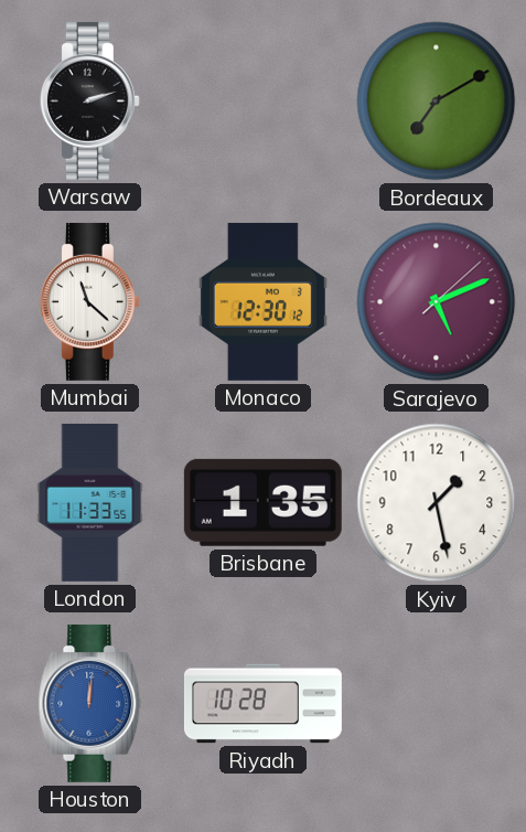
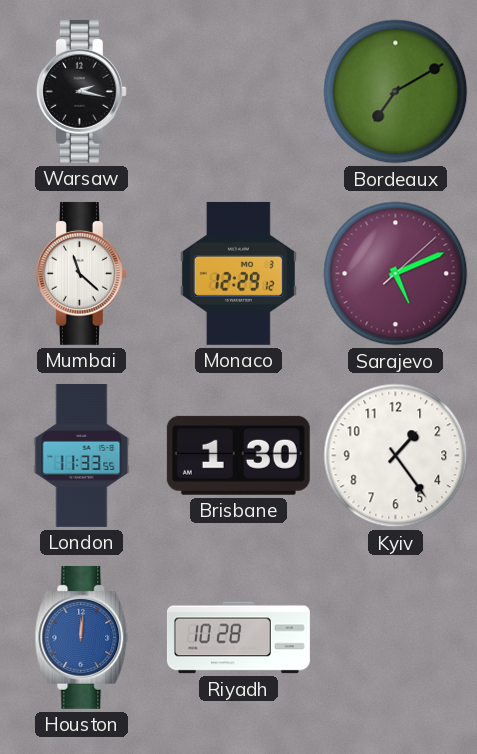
Warsaw: 2:12 -> 2:17 (81, 91)
Monaco: 12:30 -> 12:29 (238, 273)
Brisbane: 1:35 -> 1:30 (238, 455)
Kyiv: 1:28 -> 1:24 (396, 456)
